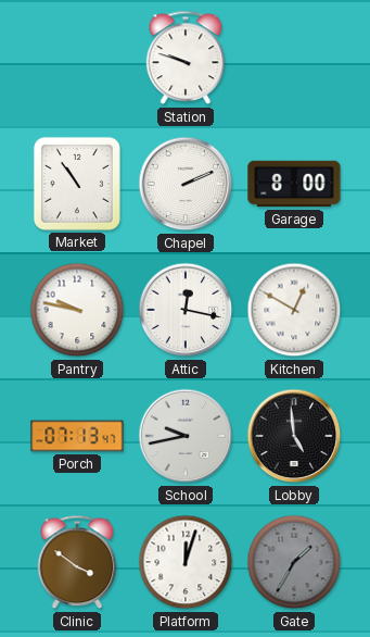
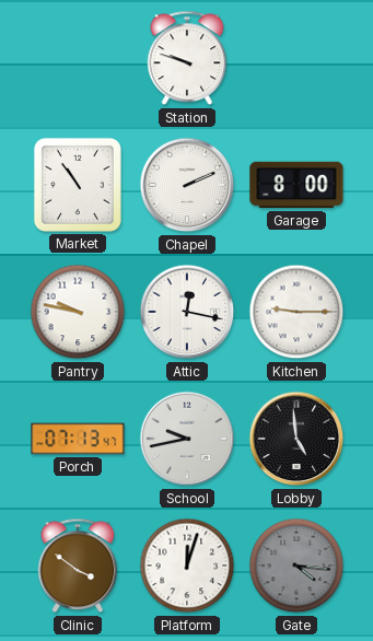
Kitchen: 12:50 -> 9:15 (296, 312)
Gate: 1:35 -> 4:16 (296, 566)
